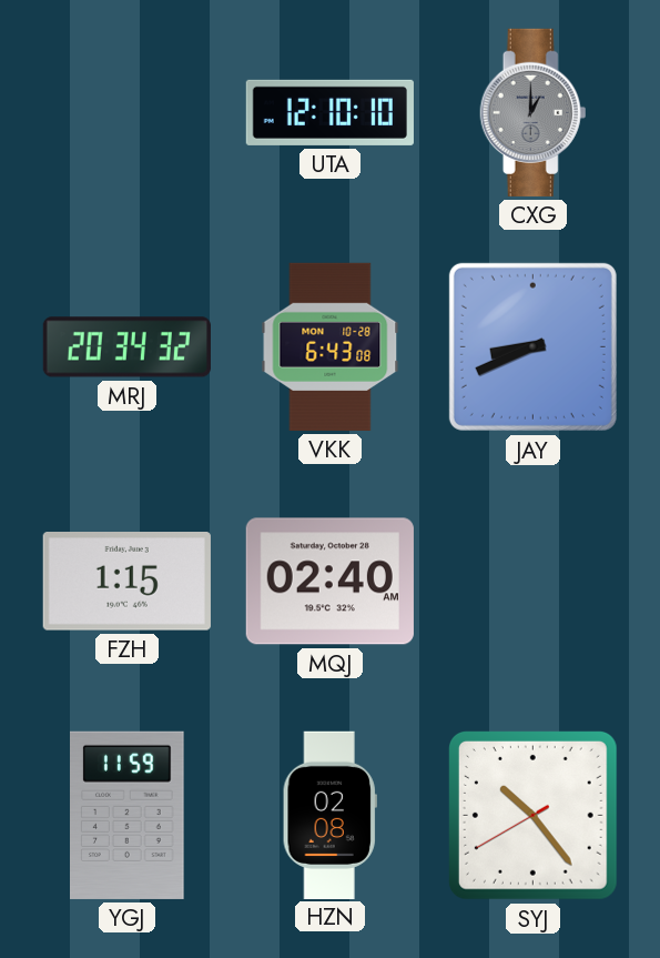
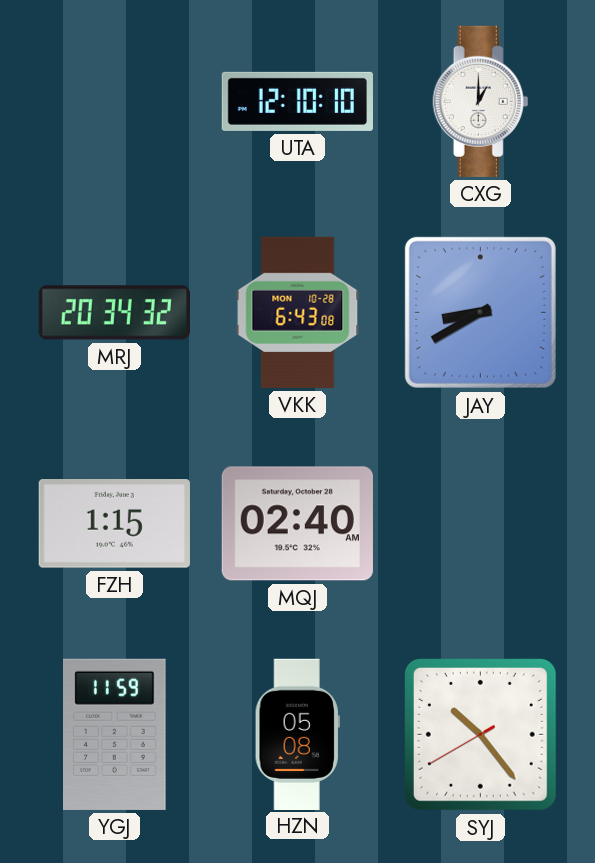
CXG dial: grey -> white (481, 101)
JAY: 8:41 -> 8:40 (480, 312)
HZN: 02:08 -> 05:08 (297, 734)
